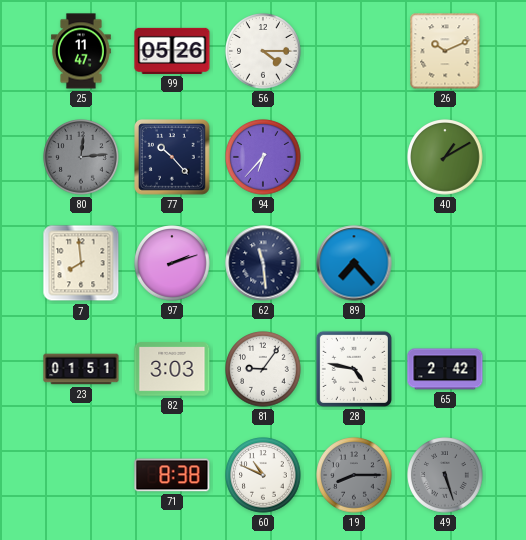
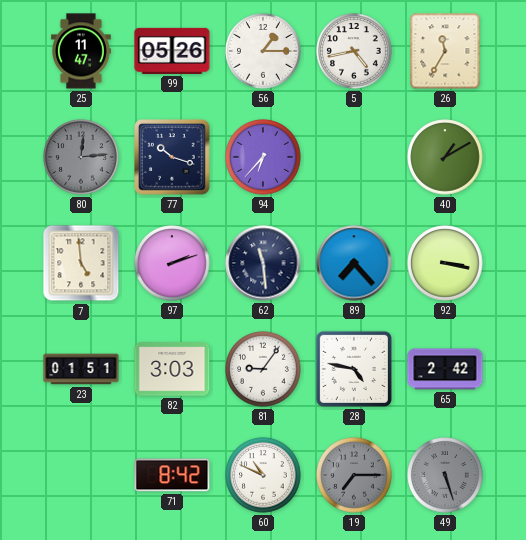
56: 4:15 -> 1:15 (263, 51)
5: none -> 4:43 (354, 51)
26: 10:11 -> 11:35 (445, 51)
77: 10:23 -> 10:18 (173, 158)
7: 7:59 -> 4:59 (81, 263)
92: none -> 3:17 (445, 263)
71: 8:38 -> 8:42 (172, 475)
19: 8:15 -> 7:15 (354, 475)
